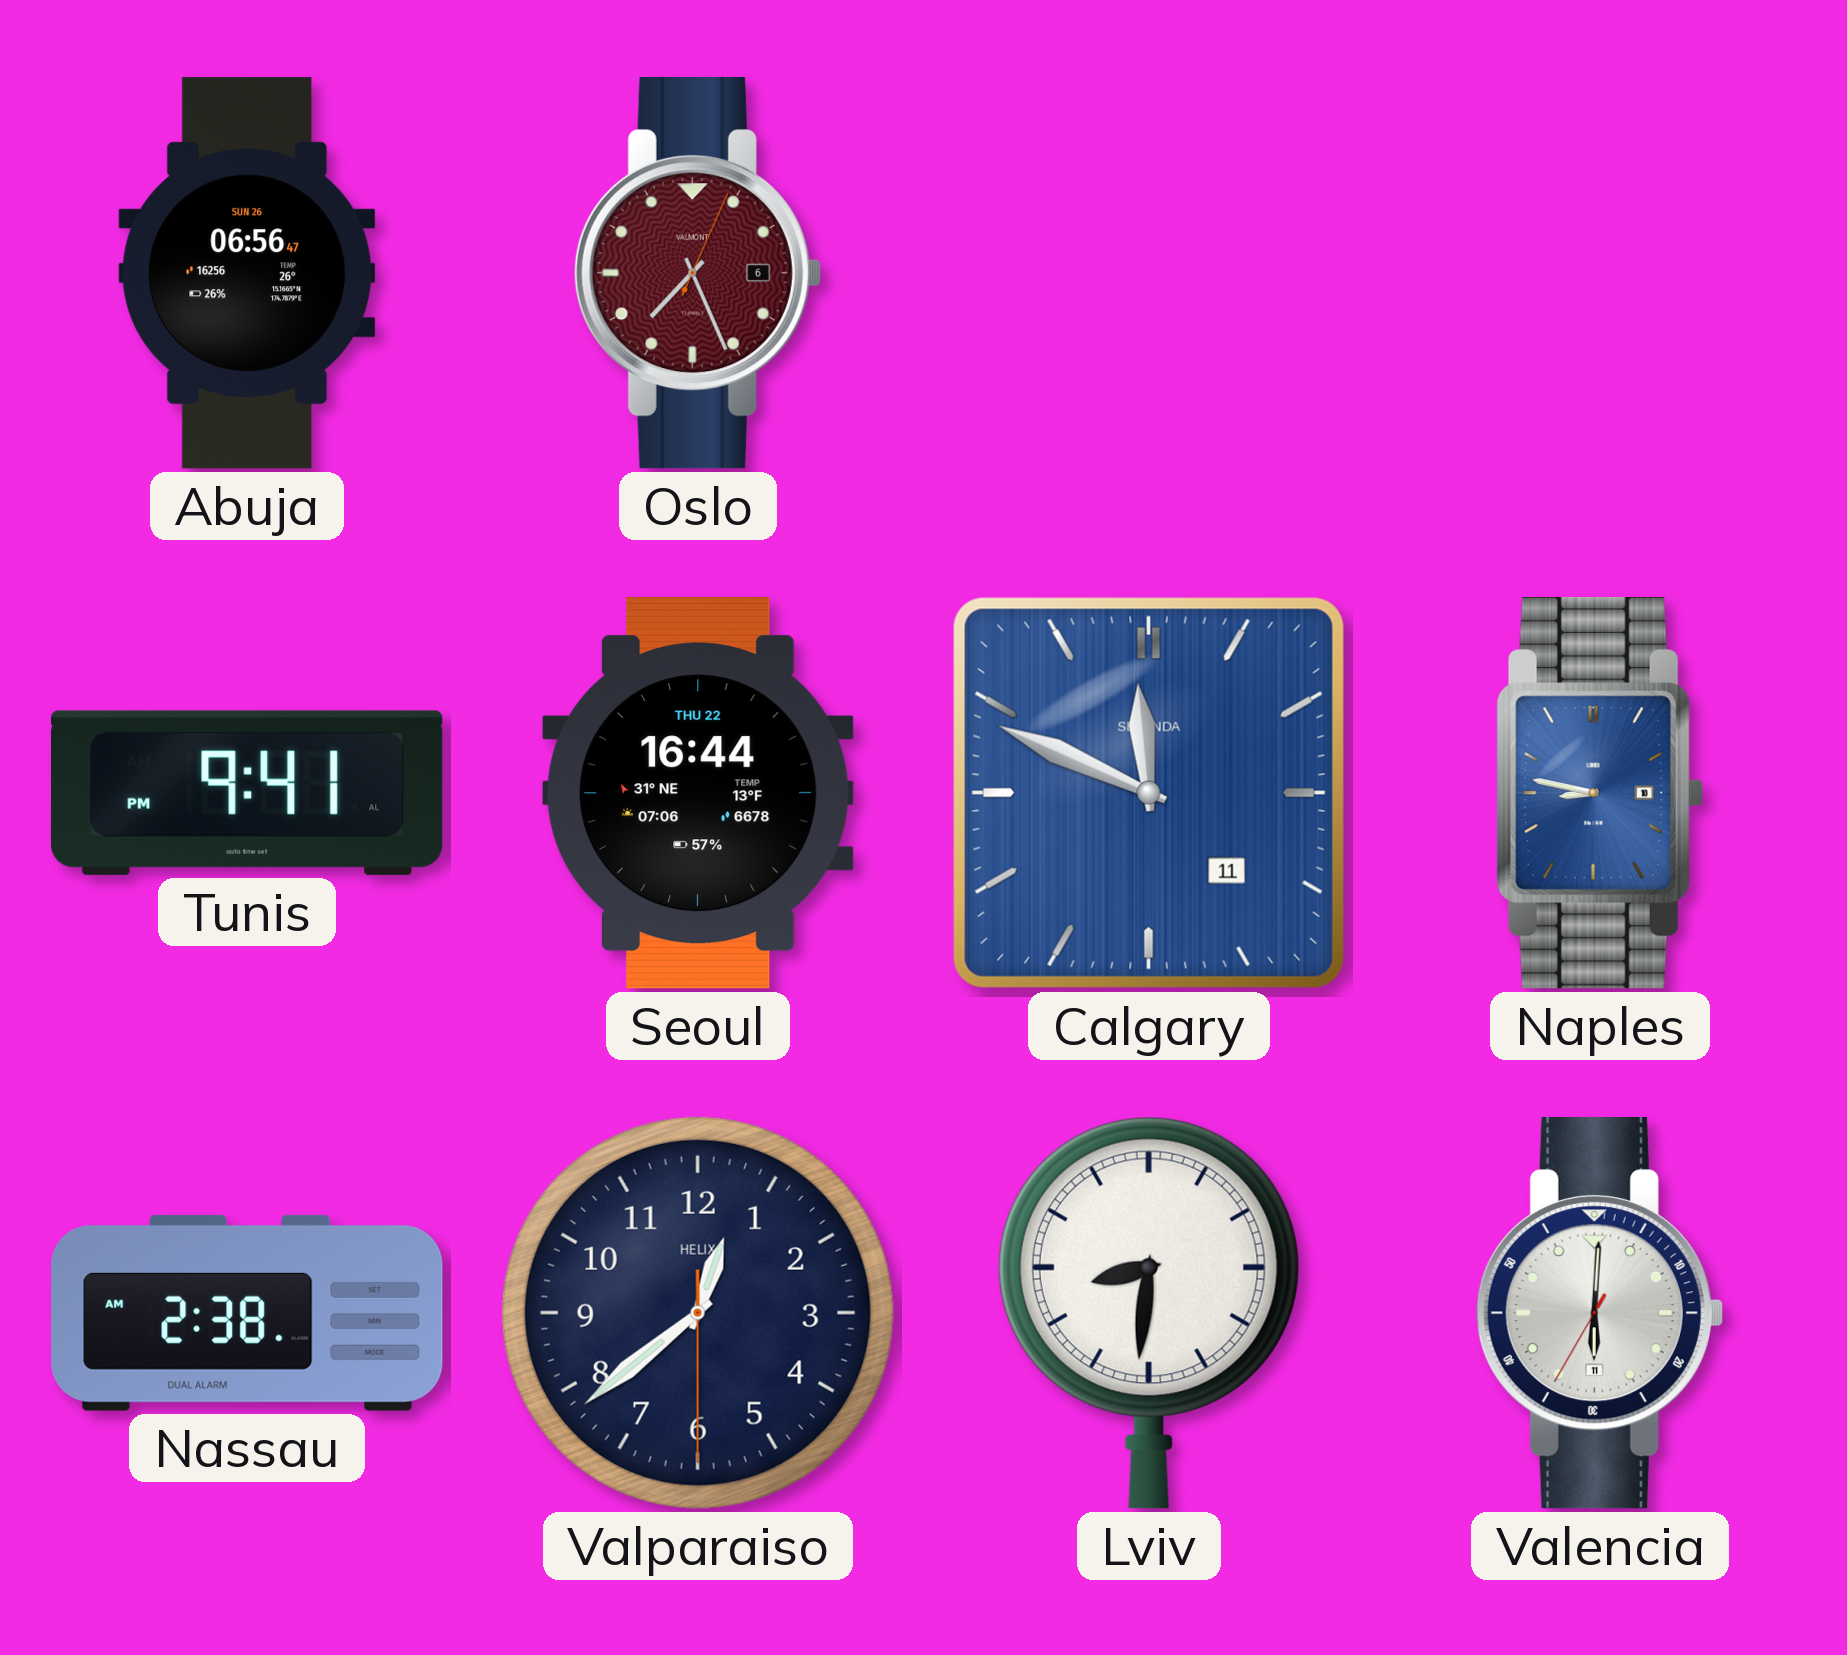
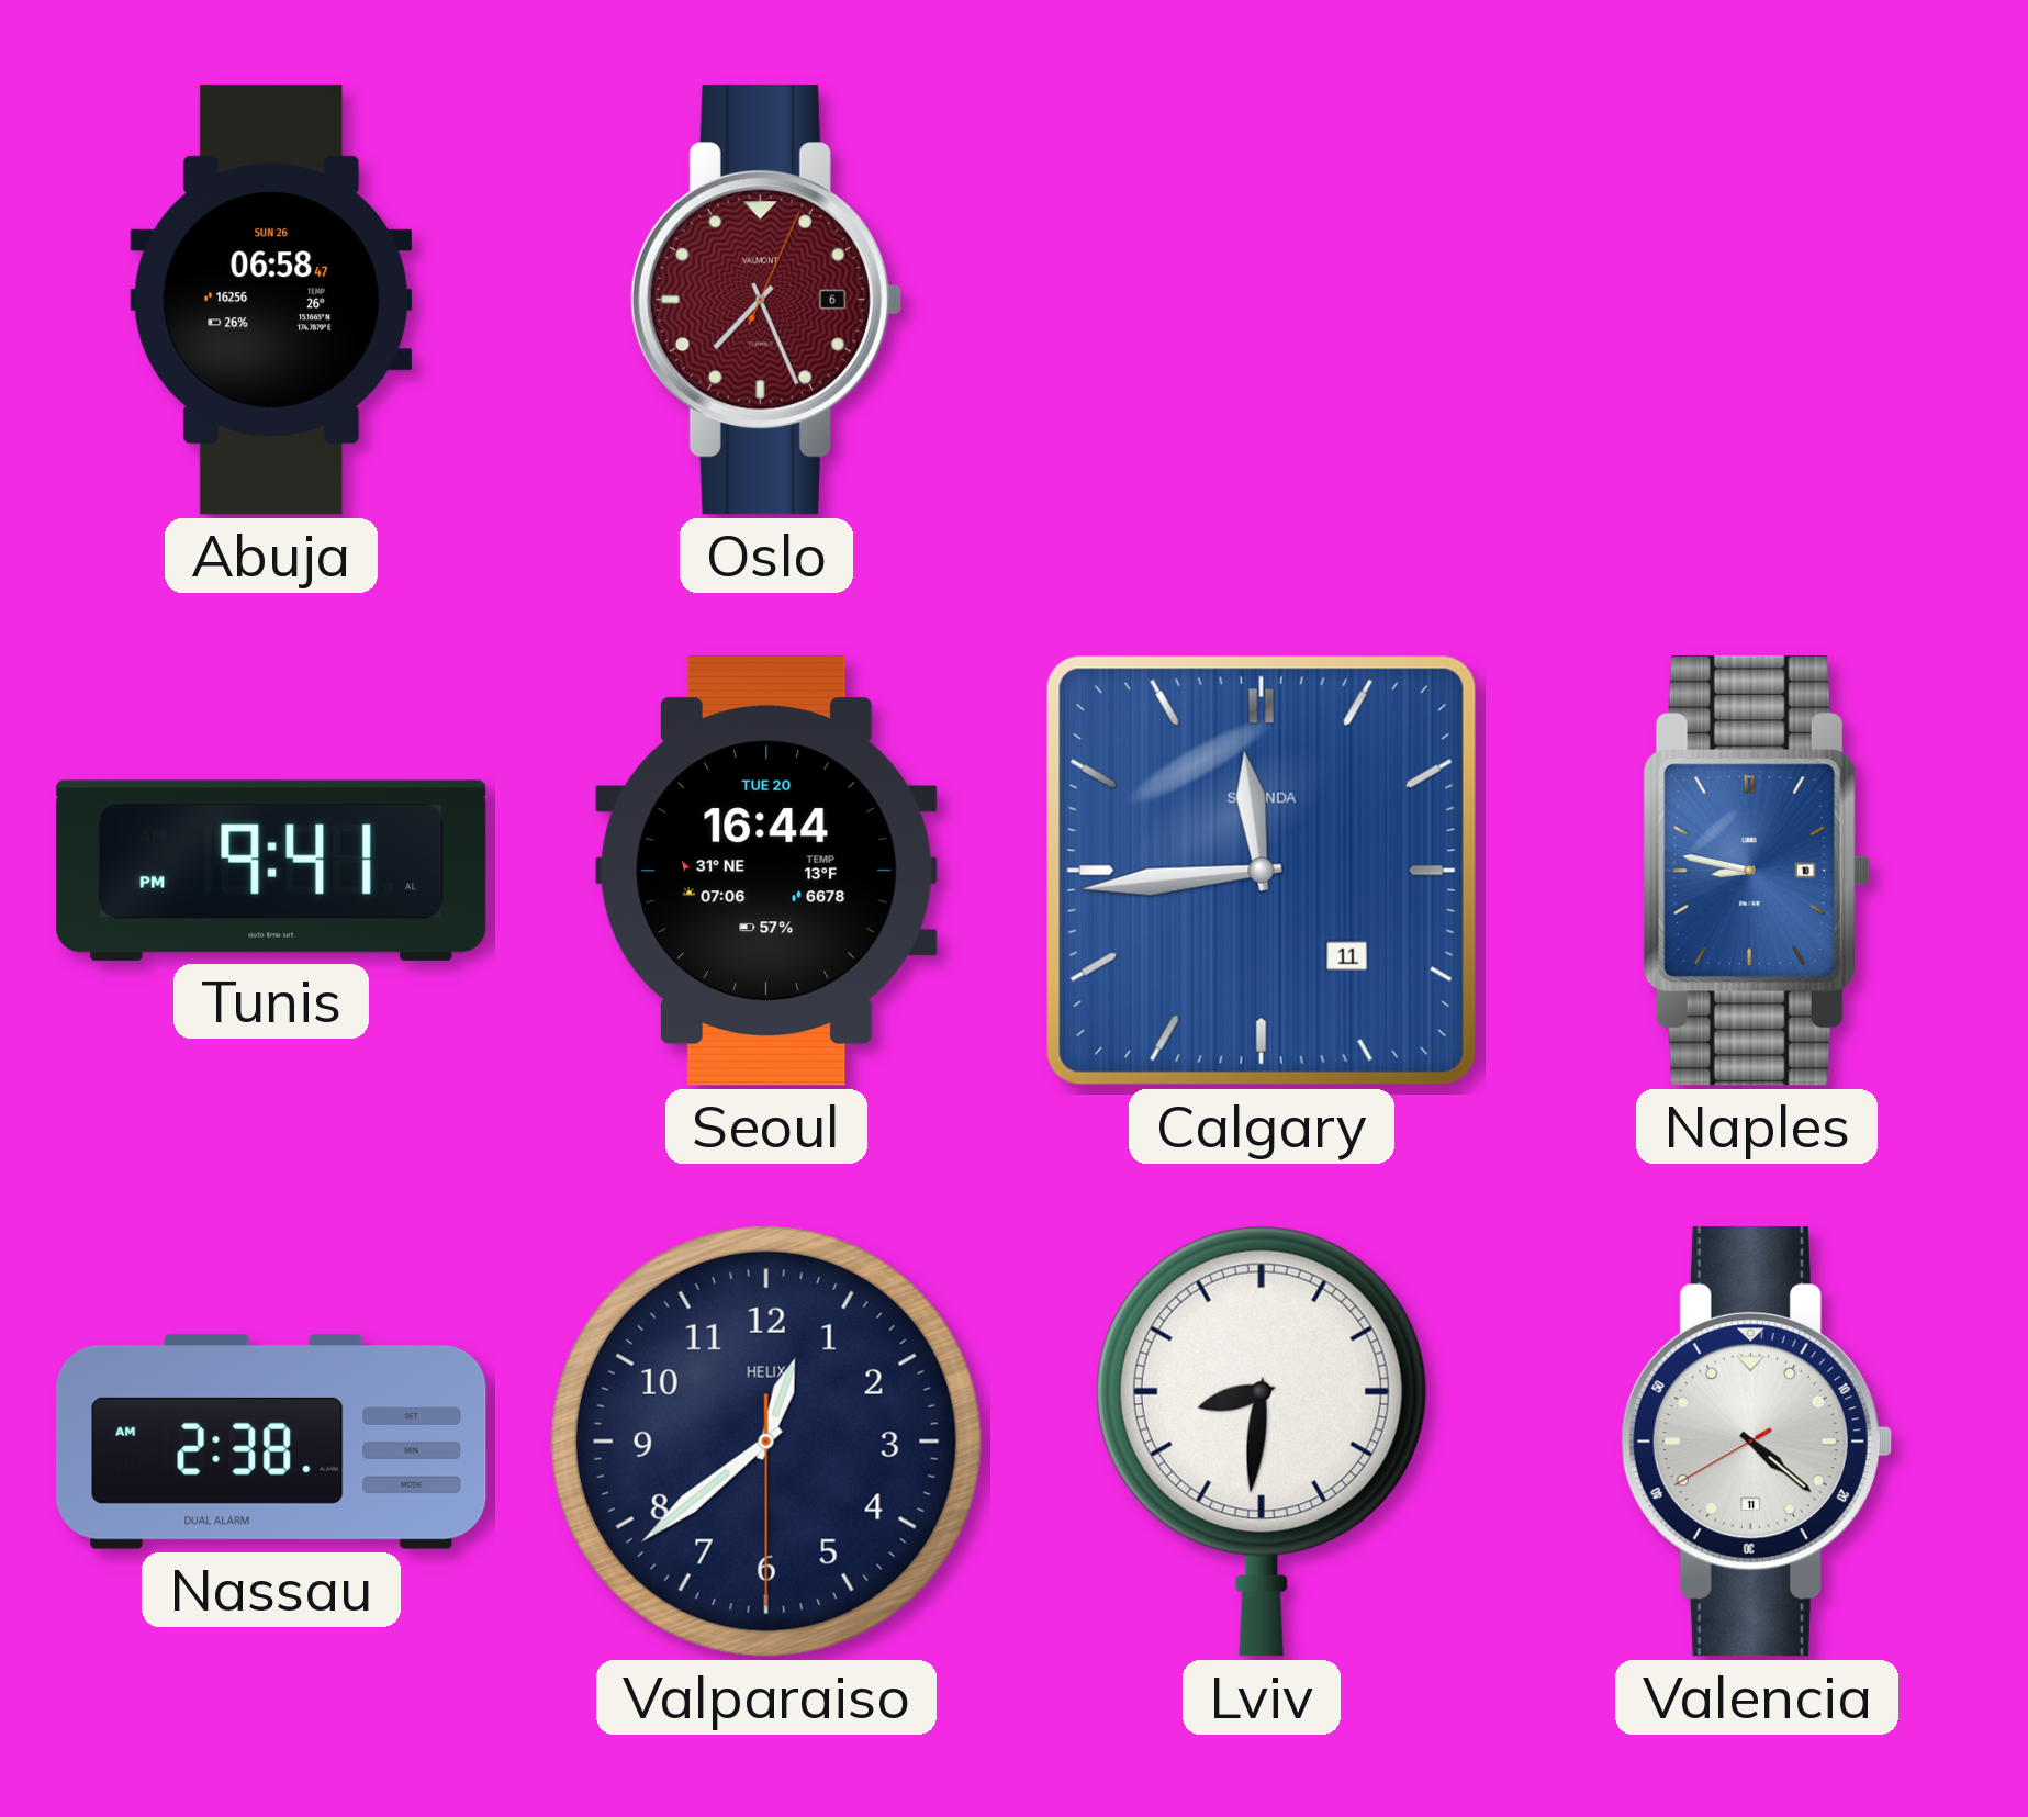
Abuja: 06:56 -> 06:58 (271, 300)
Seoul date: THU 22 -> TUE 20 (766, 872)
Calgary: 11:49 -> 11:44 (1262, 871)
Valencia: 6:00 -> 4:21 (1756, 1443)
